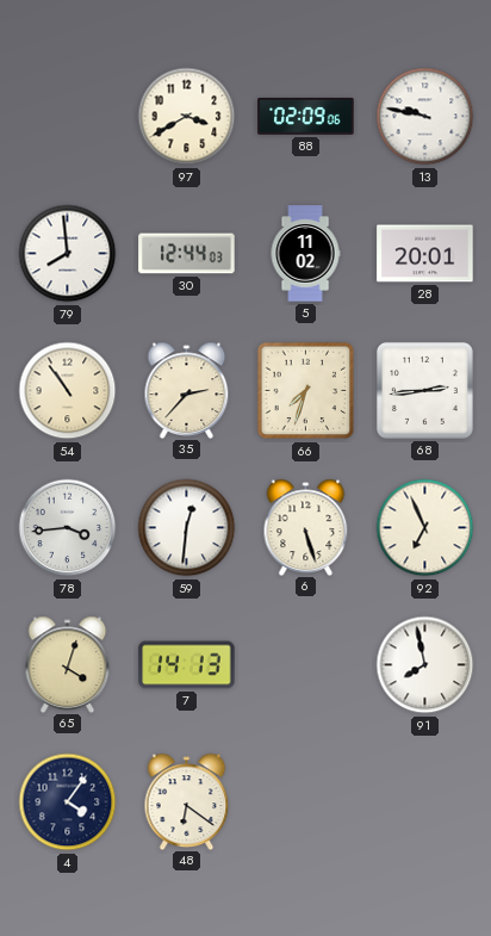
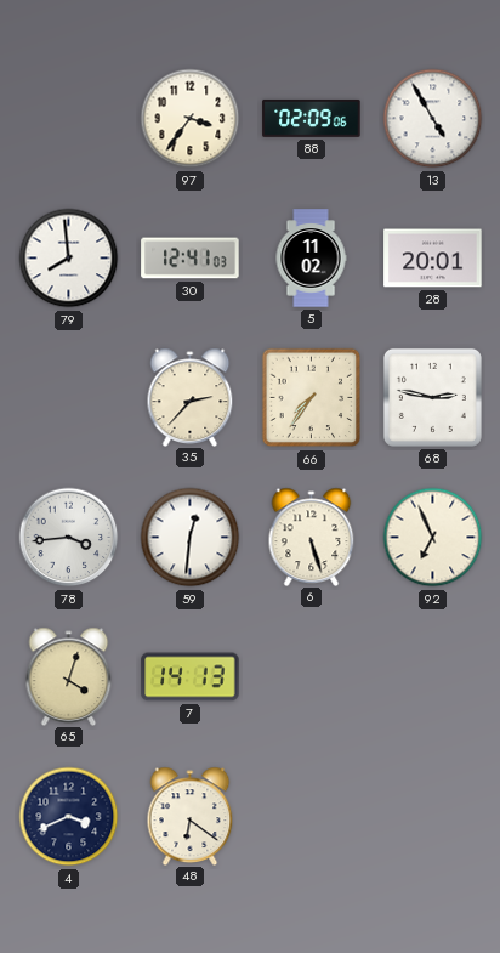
97: 3:40 -> 3:36 (191, 119)
13: 9:47 -> 4:55 (433, 119)
30: 12:44 -> 12:41 (191, 259)
54: 10:54 -> none (68, 391)
66: 7:33 -> 7:36 (312, 398)
68: 2:44 -> 2:47 (432, 397)
91: 7:58 -> none (425, 665)
4: 4:06 -> 3:41 (69, 817)
